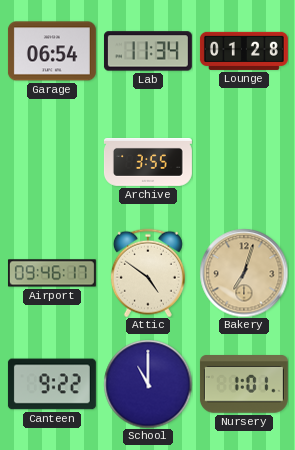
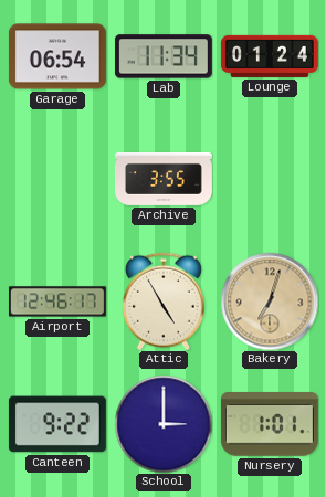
Lounge: 01:28 -> 01:24 (270, 56)
Airport: 09:46 -> 12:46 (57, 302)
Attic: 4:51 -> 4:55 (164, 302)
School: 11:00 -> 3:00 (164, 424)
